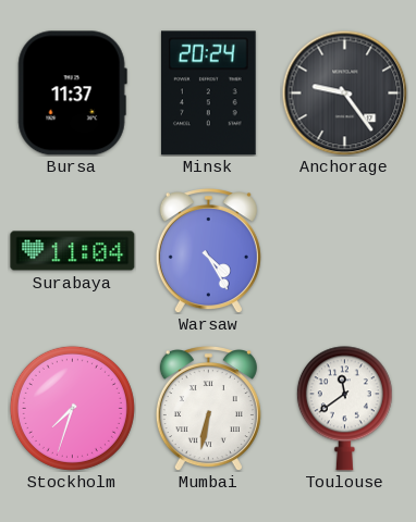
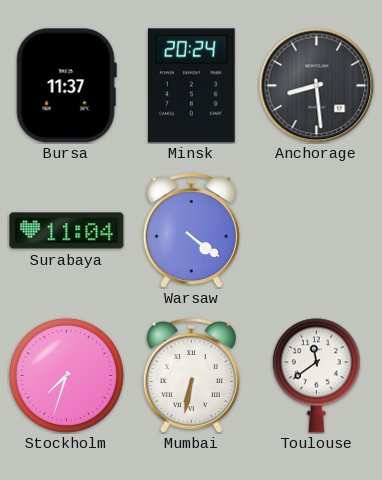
Anchorage: 9:24 -> 8:29 (316, 85)
Warsaw: 4:25 -> 4:21 (191, 231)
